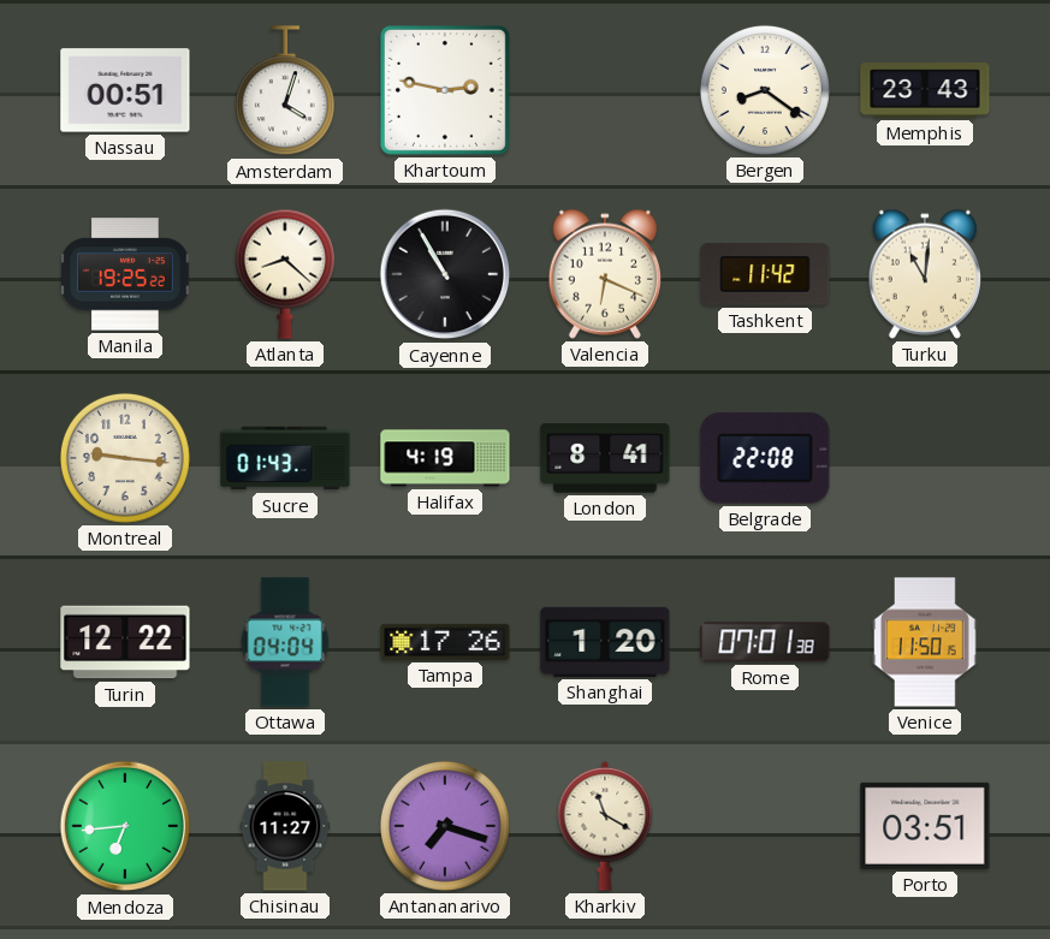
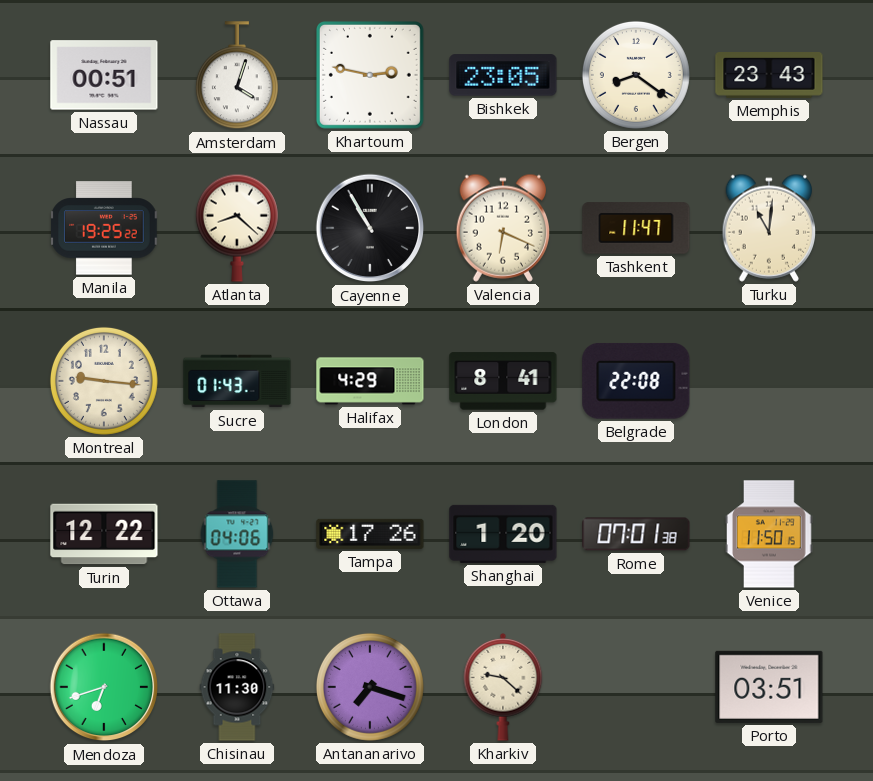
Bishkek: none -> 23:05 (503, 75)
Tashkent: 11:42 -> 11:47 (636, 228)
Halifax: 4:19 -> 4:29 (370, 381)
Ottawa: 04:04 -> 04:06 (237, 534)
Mendoza: 6:44 -> 6:42 (104, 687)
Chisinau: 11:27 -> 11:30 (237, 687)
Kharkiv: 11:20 -> 9:22 (503, 688)
